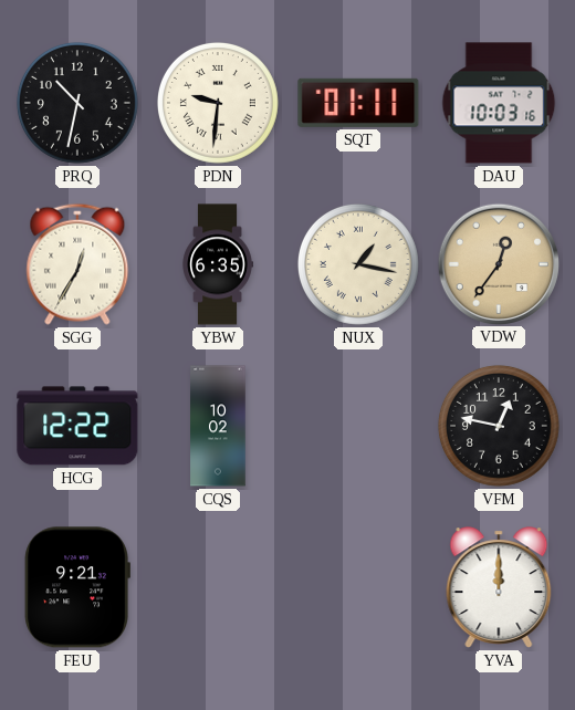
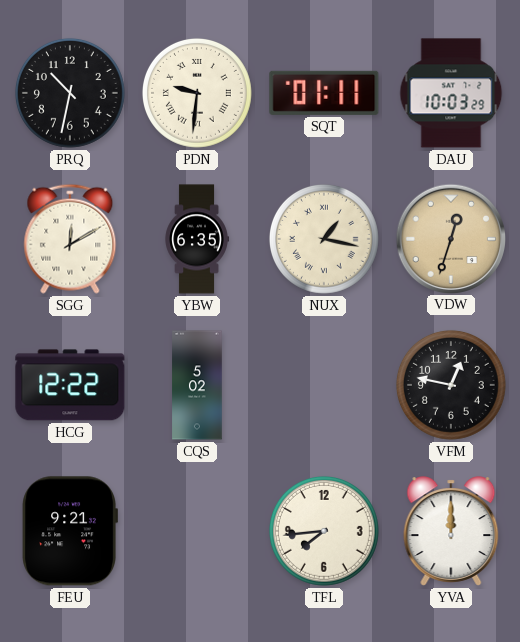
DAU: 10:03:16 -> 10:03:29 (451, 93)
SGG: 12:35 -> 12:10 (70, 239)
VDW: 12:36 -> 12:33 (450, 238)
CQS: 10:02 -> 5:02 (197, 385)
TFL: none -> 7:44 (324, 531)
